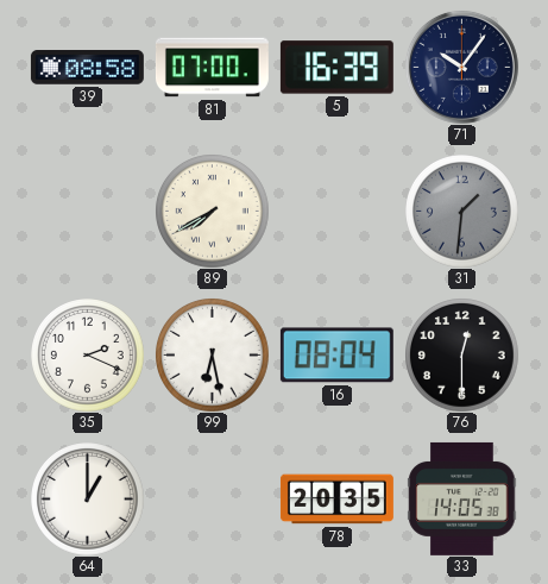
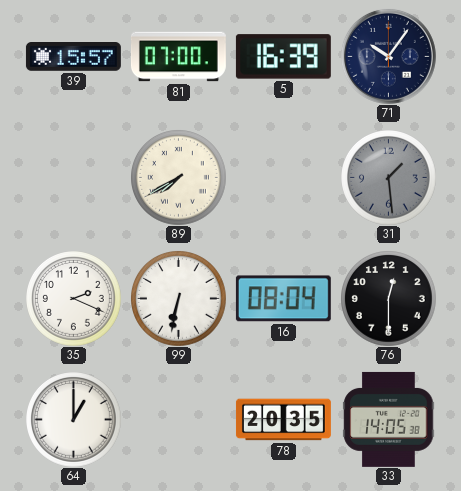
39: 08:58 -> 15:57 (73, 57)
31: 1:31 -> 1:29 (389, 178)
99: 6:28 -> 6:32 (179, 299)
